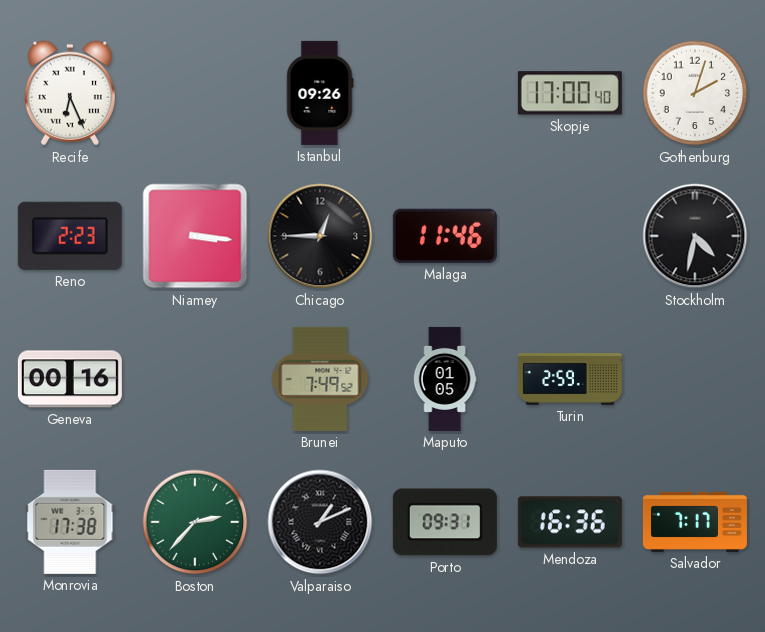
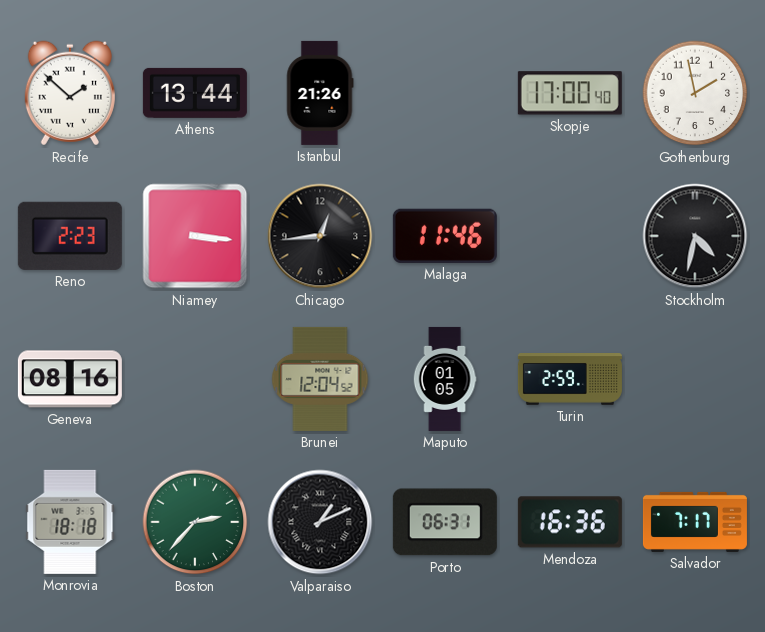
Recife: 6:26 -> 1:52 (70, 93)
Athens: none -> 13:44 (195, 93)
Istanbul: 09:26 -> 21:26 (320, 93)
Gothenburg: 2:03 -> 1:58 (695, 93)
Chicago: 12:45 -> 12:44 (320, 236)
Geneva: 00:16 -> 08:16 (70, 379)
Brunei: 7:49 -> 12:04 (320, 379)
Monrovia: 17:38 -> 18:18 (70, 522)
Porto: 09:31 -> 06:31 (445, 522)
